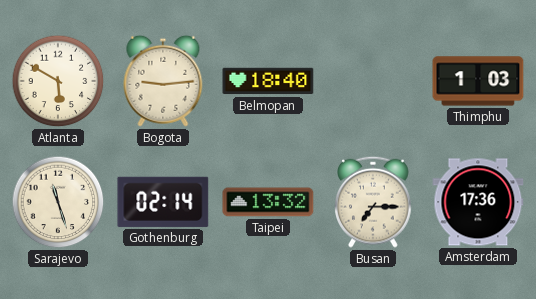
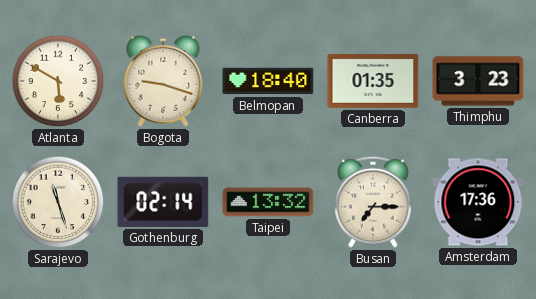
Bogota: 9:14 -> 9:18 (163, 81)
Canberra: none -> 01:35 (373, 81)
Thimphu: 1:03 -> 3:23 (478, 81)
